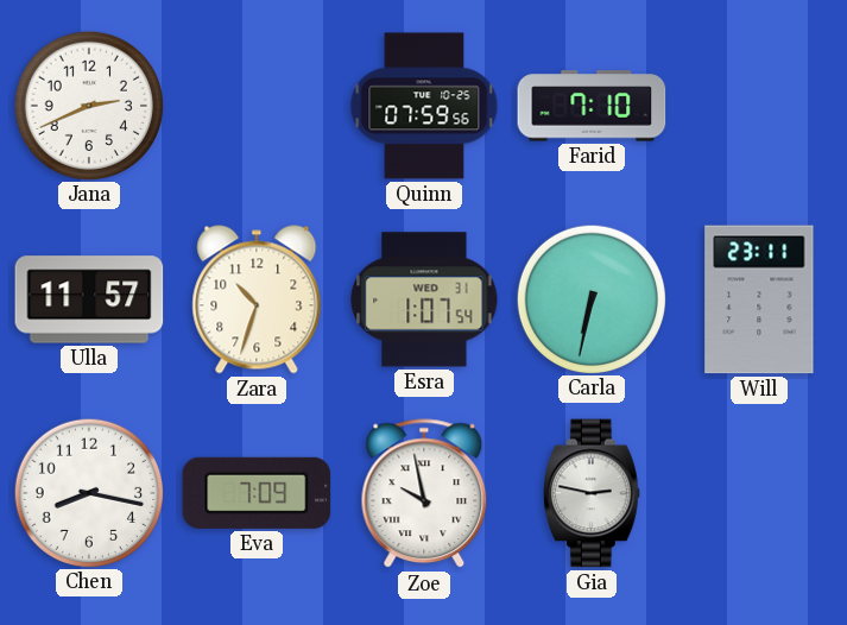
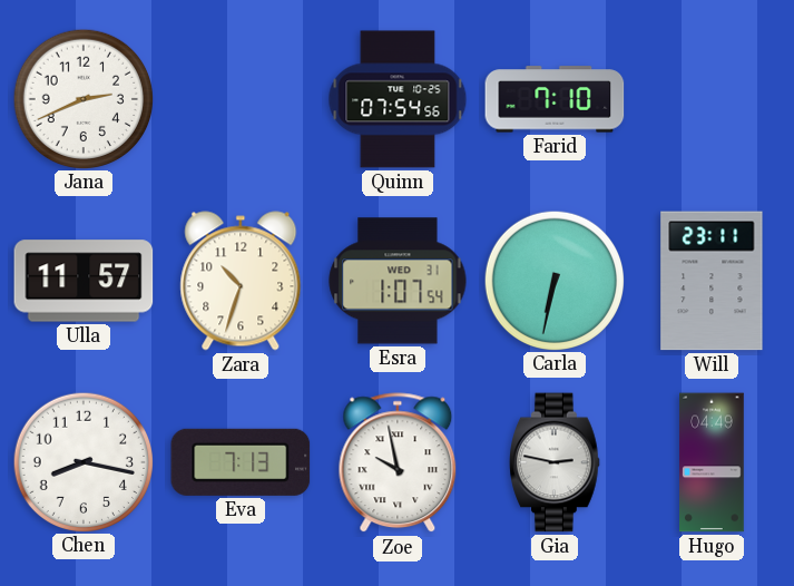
Quinn: 07:59 -> 07:54 (398, 99)
Eva: 7:09 -> 7:13 (241, 462)
Hugo: none -> 04:49 (712, 462)
